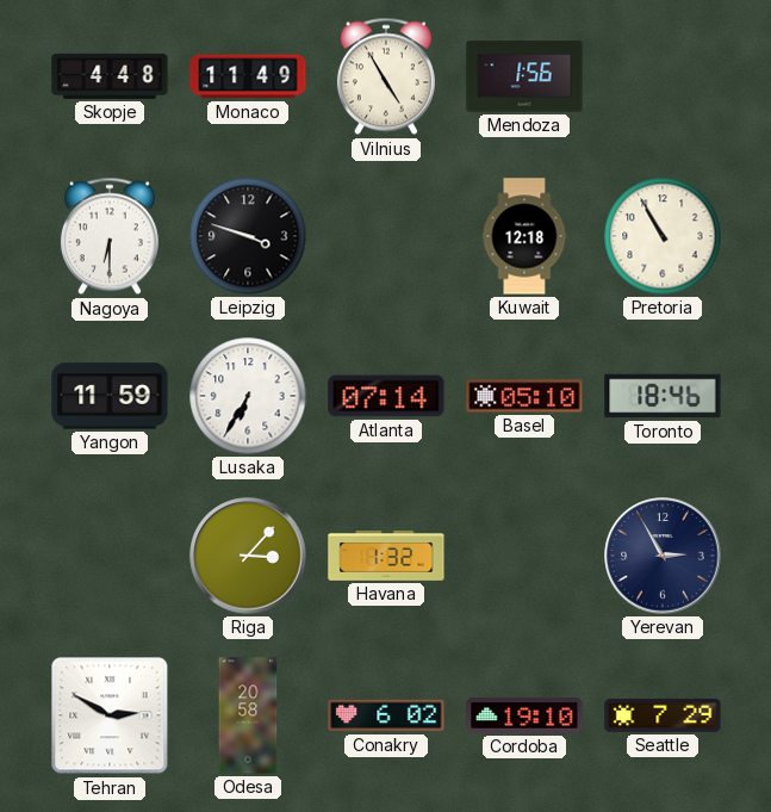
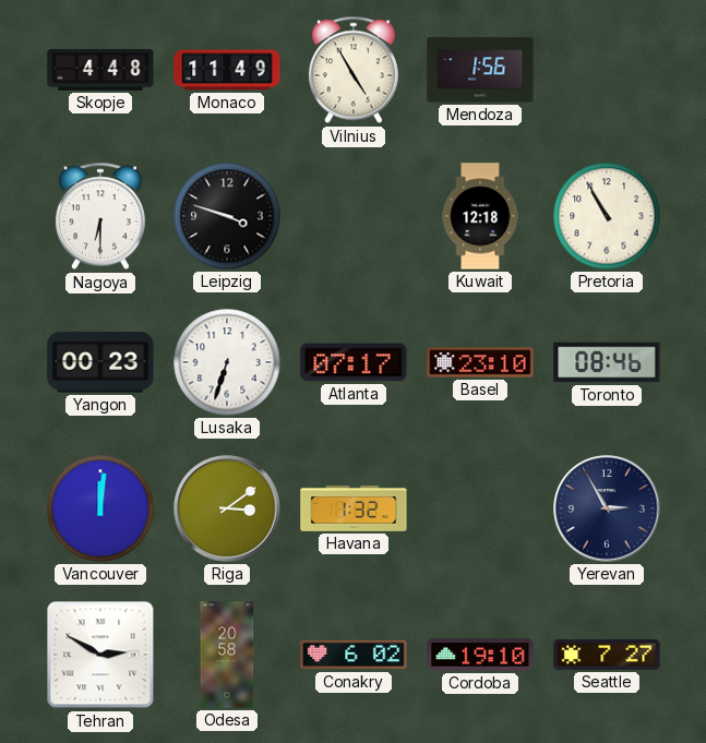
Yangon: 11:59 -> 00:23 (100, 362)
Lusaka: 6:35 -> 6:33 (227, 362)
Atlanta: 07:14 -> 07:17 (354, 362)
Basel: 05:10 -> 23:10 (480, 362)
Toronto: 18:46 -> 08:46 (607, 362)
Vancouver: none -> 12:01 (100, 508)
Riga: 3:07 -> 3:09 (227, 508)
Seattle: 7:29 -> 7:27 (607, 655)
